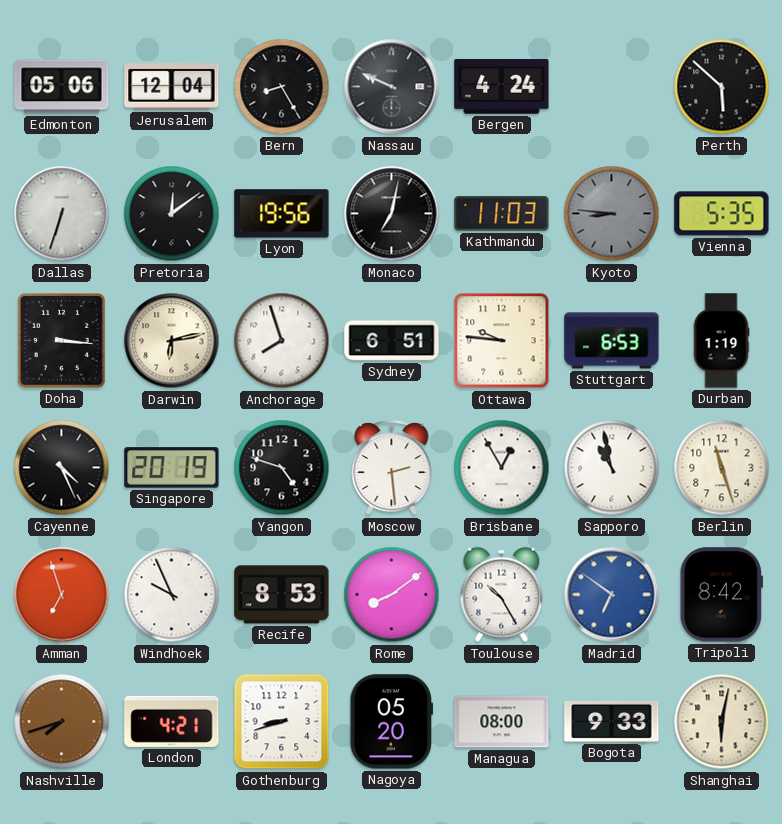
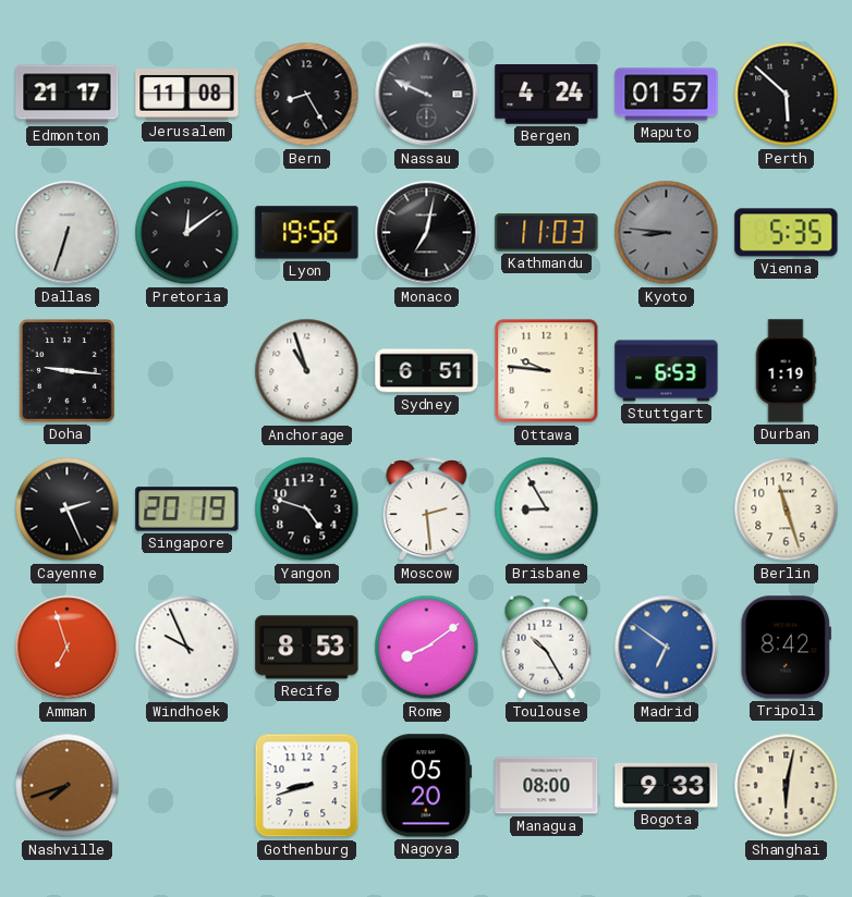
Edmonton: 05:06 -> 21:17 (68, 95)
Jerusalem: 12:04 -> 11:08 (187, 95)
Maputo: none -> 01:57 (667, 95)
Doha: 3:16 -> 9:16 (68, 371)
Darwin: 6:13 -> none (172, 341)
Anchorage: 7:57 -> 10:57 (307, 371)
Cayenne: 4:26 -> 2:26 (68, 509)
Brisbane: 12:55 -> 8:55 (547, 509)
Sapporo: 10:58 -> none (612, 468)
London: 4:21 -> none (172, 721)
